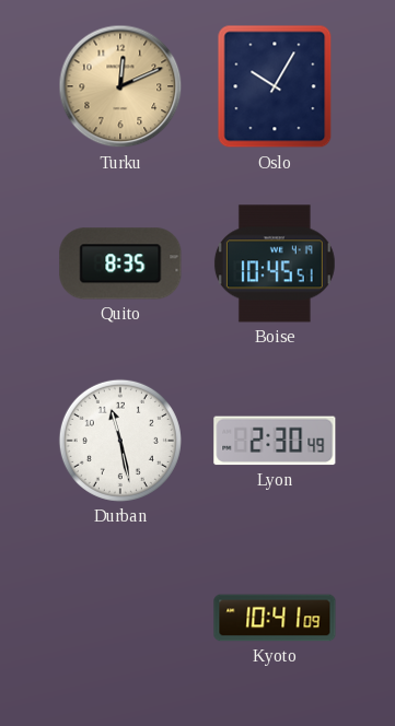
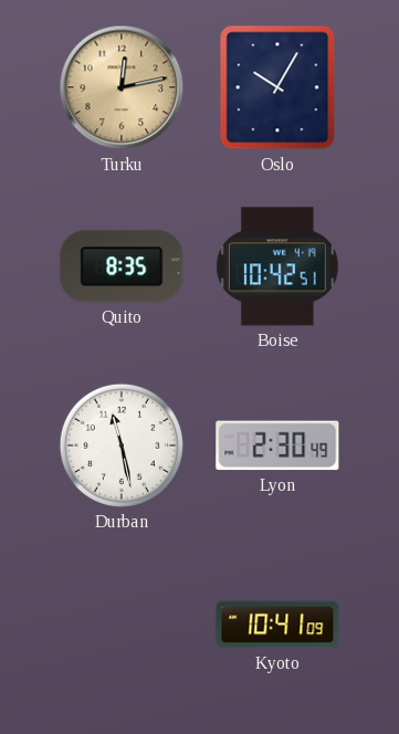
Turku: 12:11 -> 12:13 (122, 87)
Boise: 10:45 -> 10:42 (277, 266)
